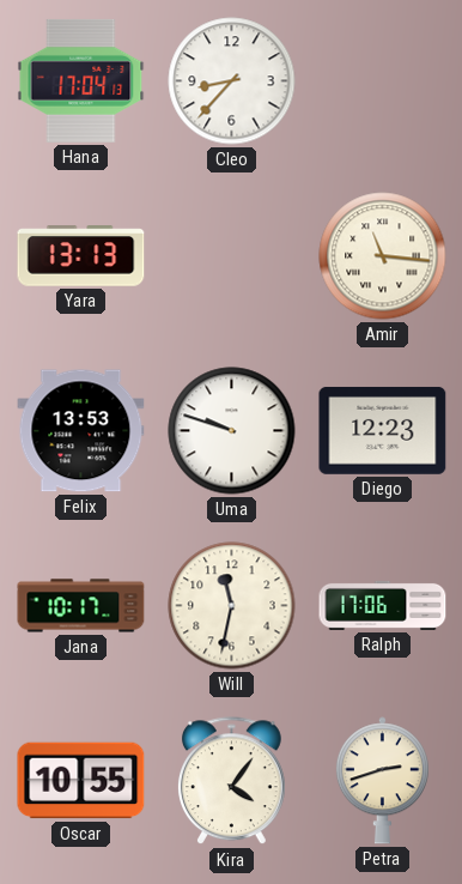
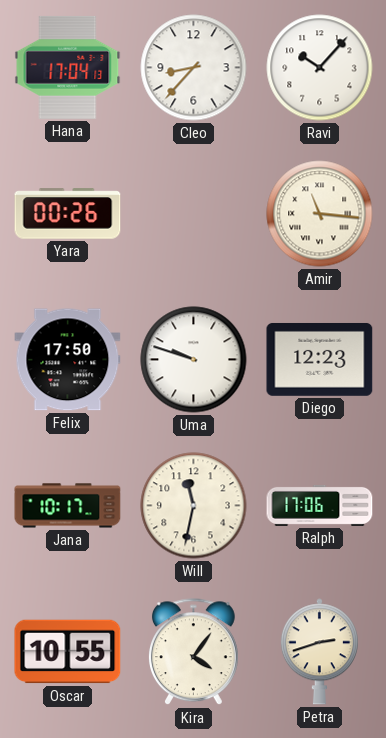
Ravi: none -> 10:07 (320, 68)
Yara: 13:13 -> 00:26 (68, 214)
Felix: 13:53 -> 17:50 (68, 360)
